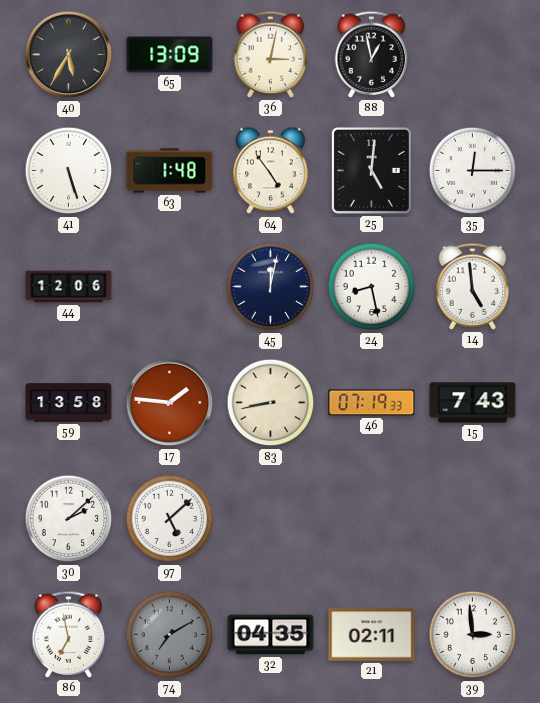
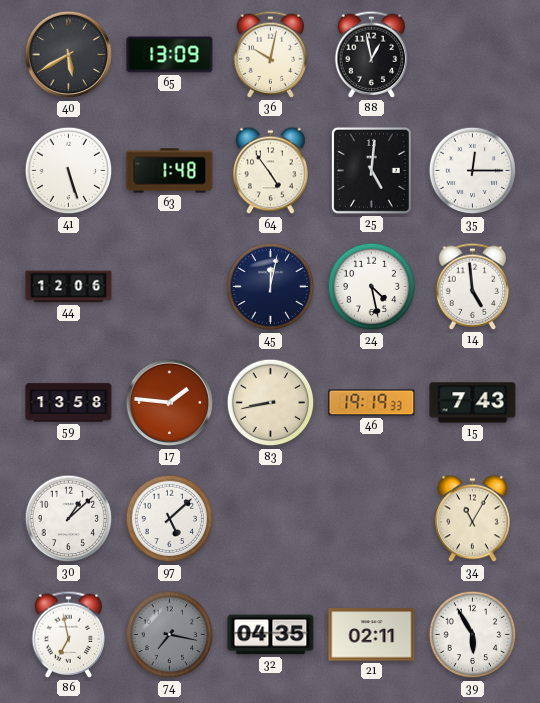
40: 5:35 -> 5:40 (69, 55)
36: 3:02 -> 10:02 (271, 54)
24: 8:28 -> 4:28 (372, 287)
46: 07:19 -> 19:19 (372, 403)
30: 2:08 -> 1:08 (69, 519)
34: none -> 11:05 (473, 519)
74: 7:10 -> 7:17 (170, 635)
39: 2:59 -> 5:55 (473, 635)
